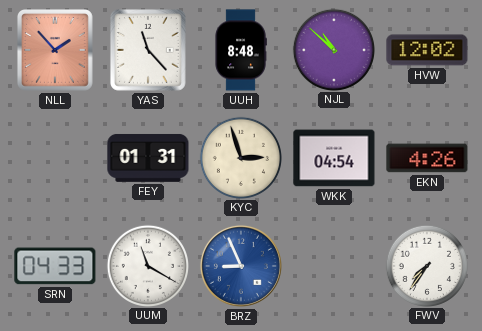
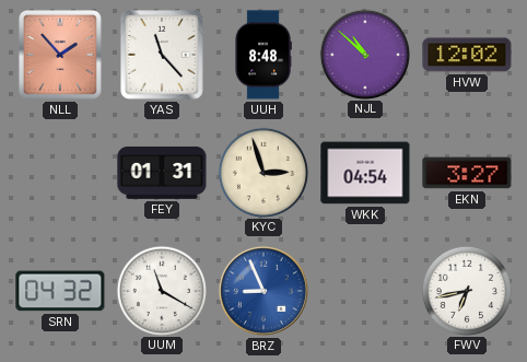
EKN: 4:26 -> 3:27 (467, 173)
SRN: 04:33 -> 04:32 (60, 291)
FWV: 7:36 -> 6:43 (466, 290)
